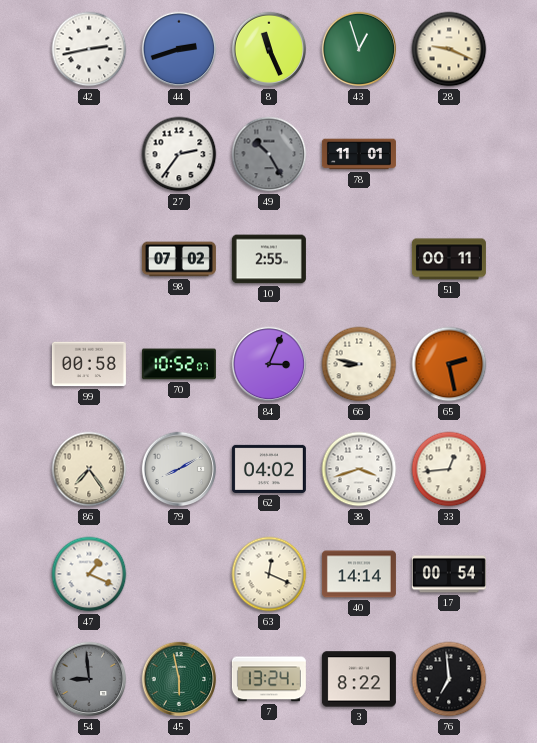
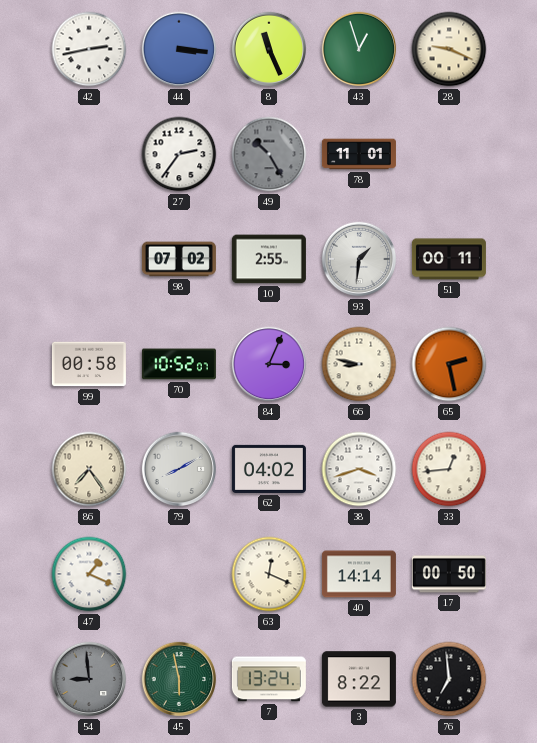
44: 2:42 -> 3:16 (179, 49)
93: none -> 1:31 (359, 259)
17: 00:54 -> 00:50 (449, 574)
